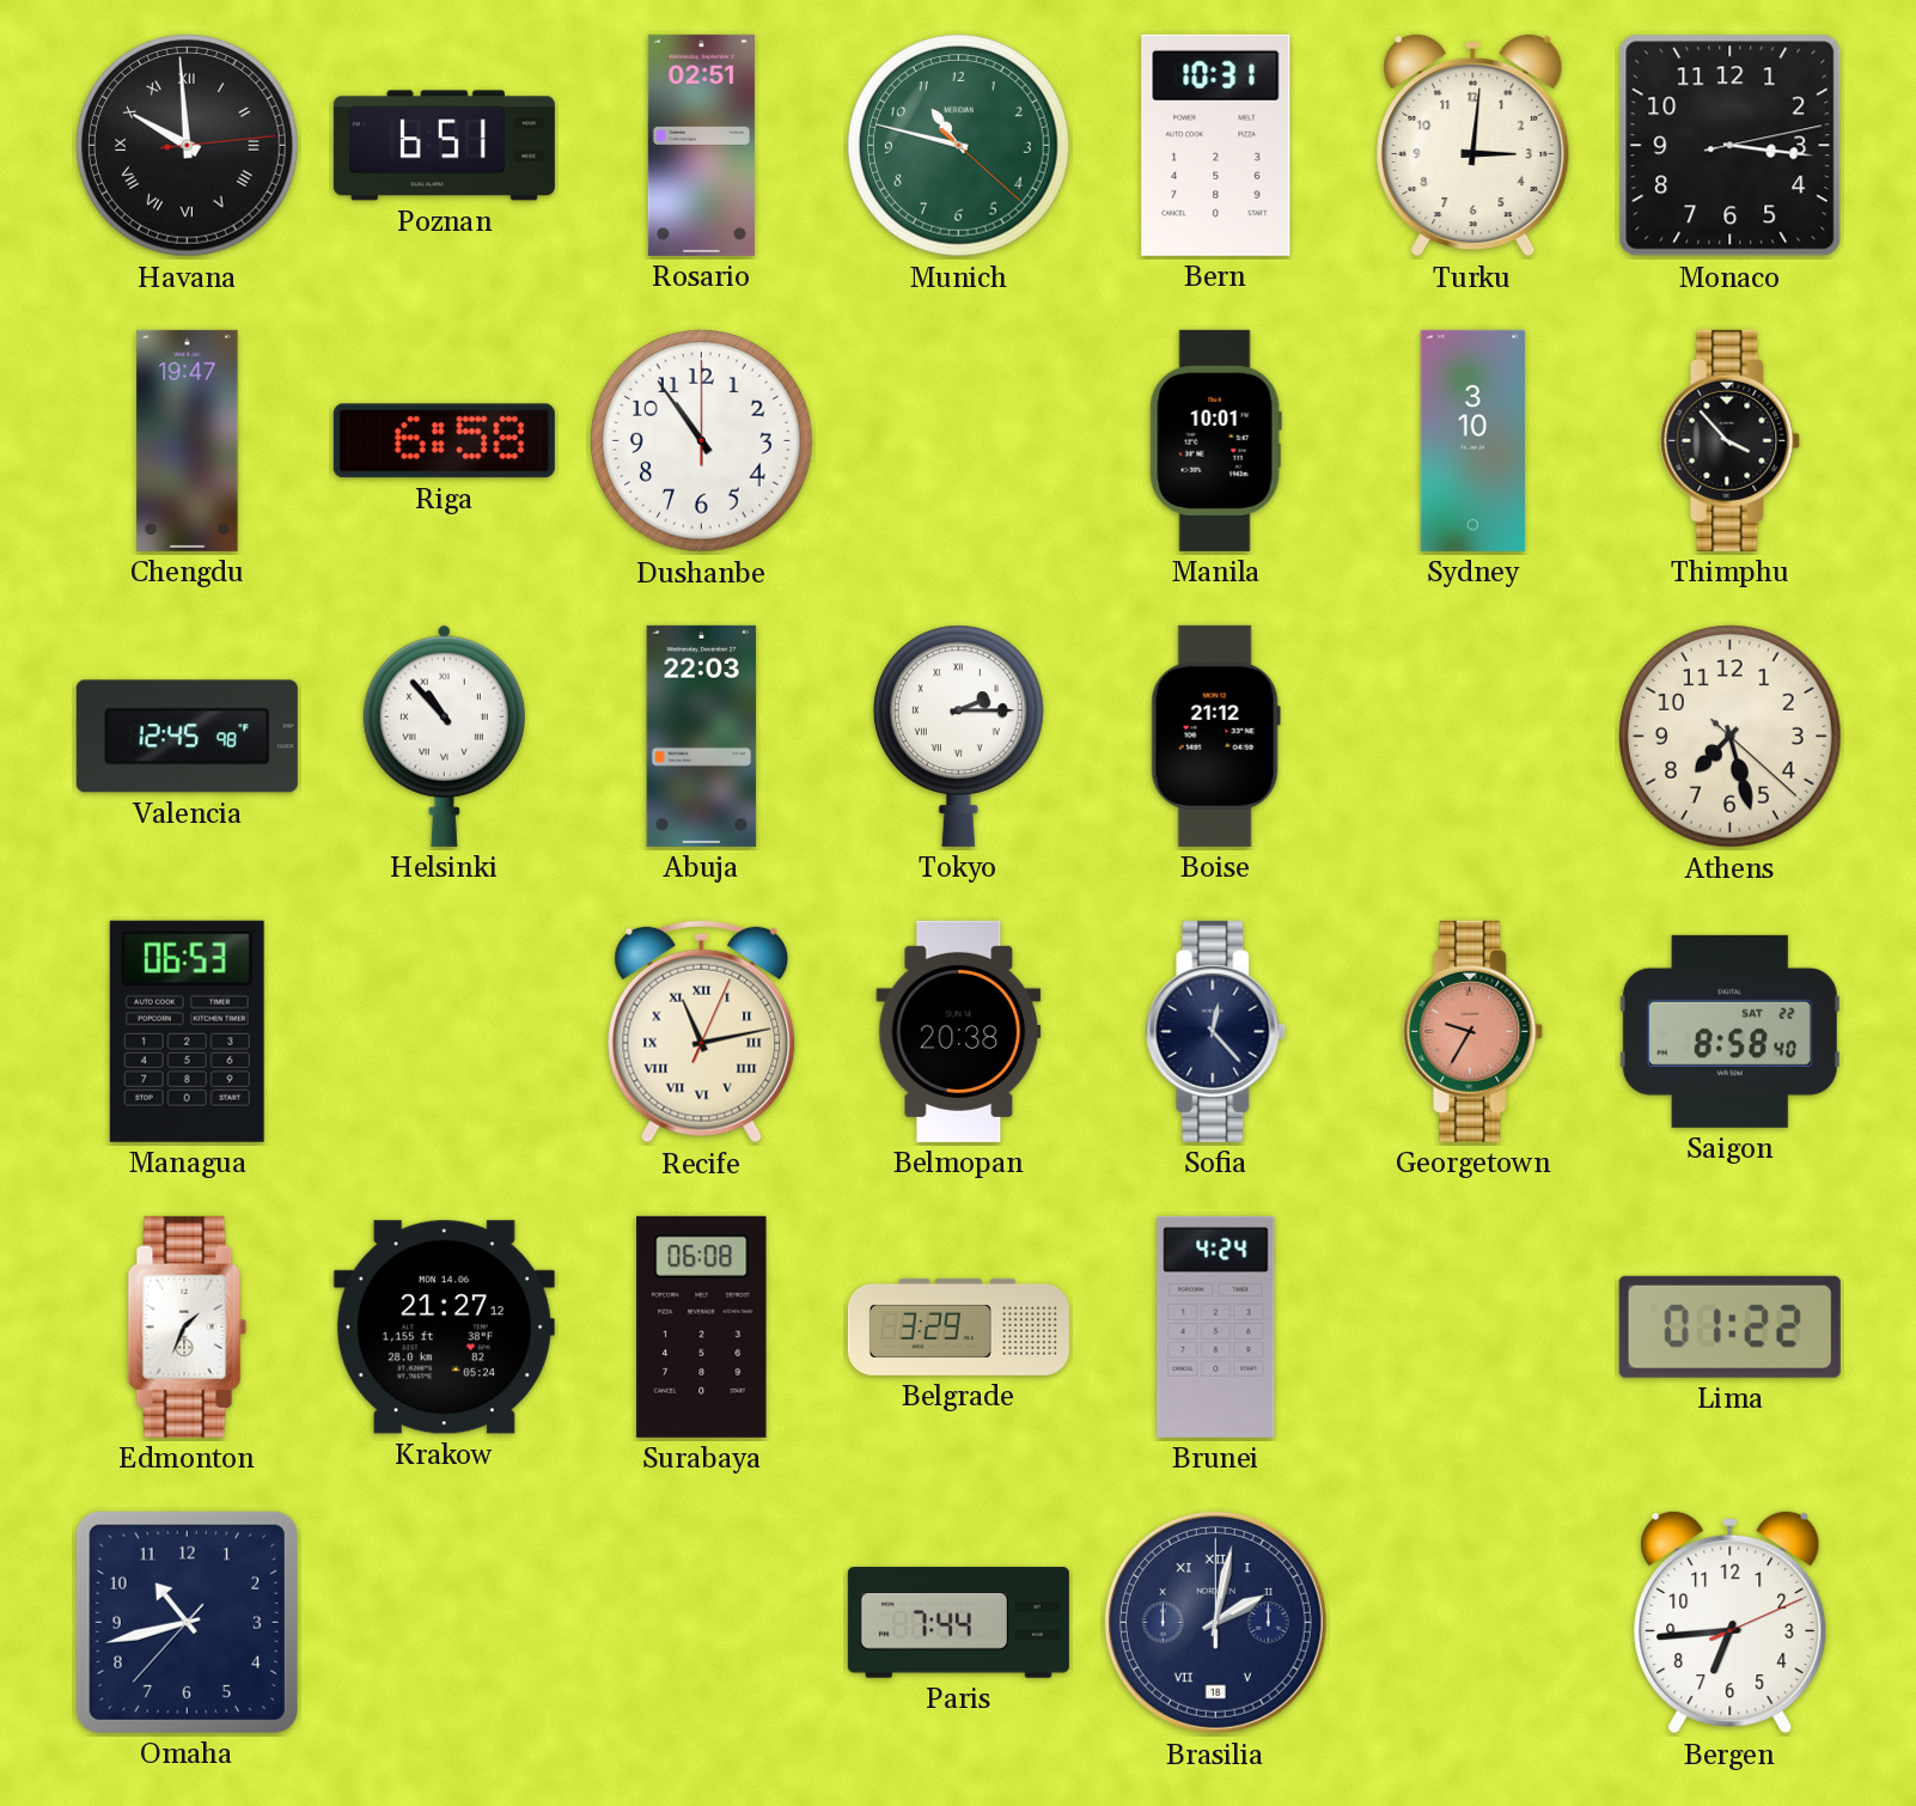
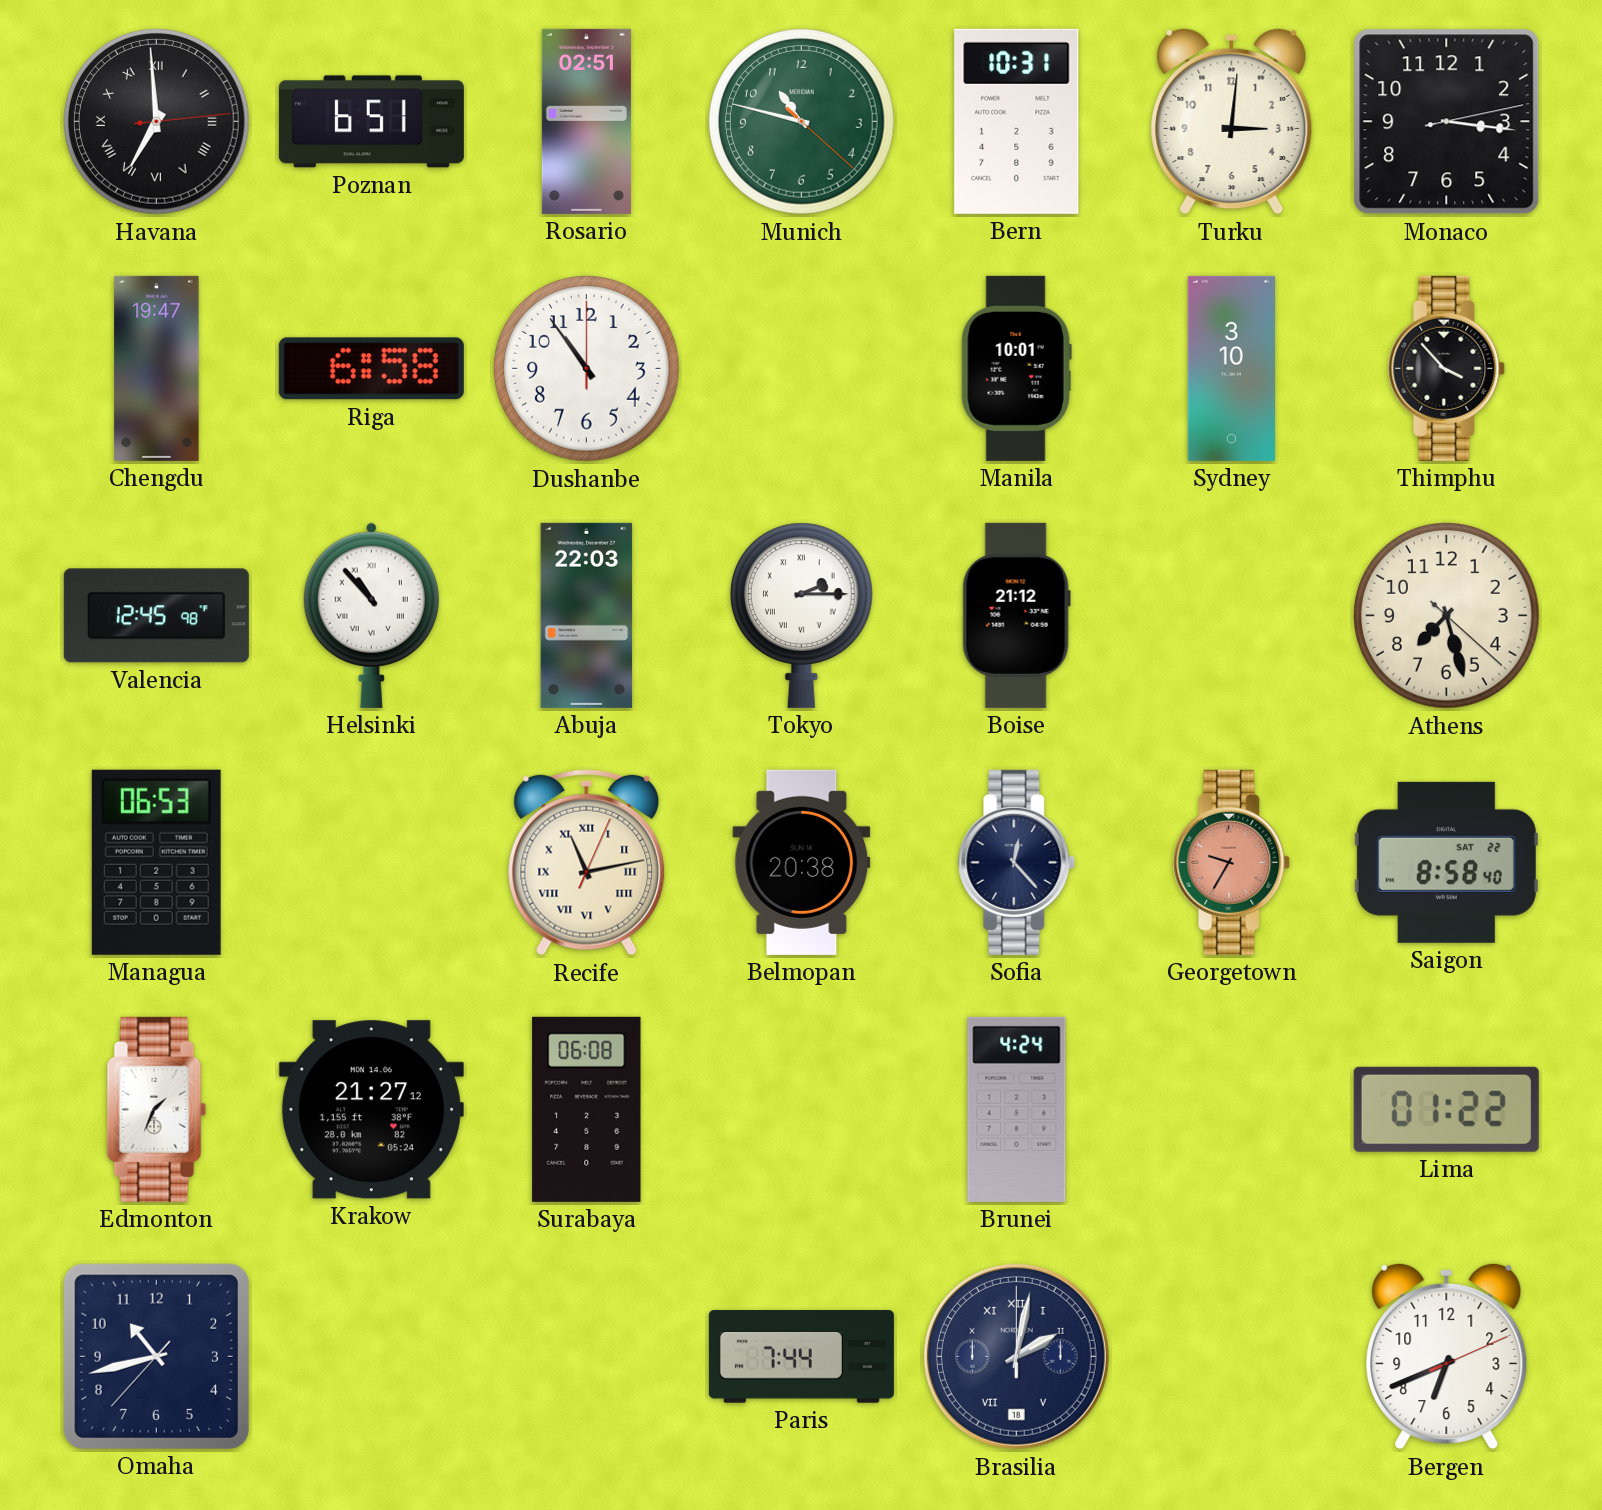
Havana: 9:59 -> 6:59 (157, 122)
Belgrade: 3:29 -> none (958, 1326)
Bergen: 6:44 -> 6:41 (1447, 1356)
